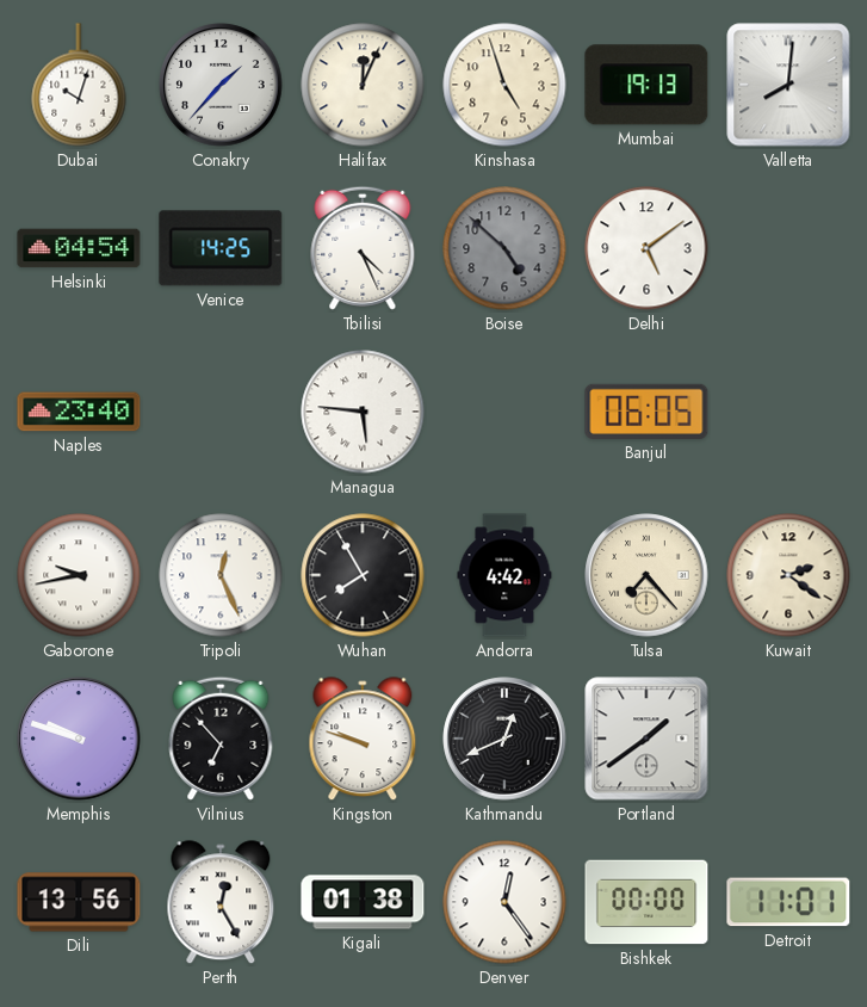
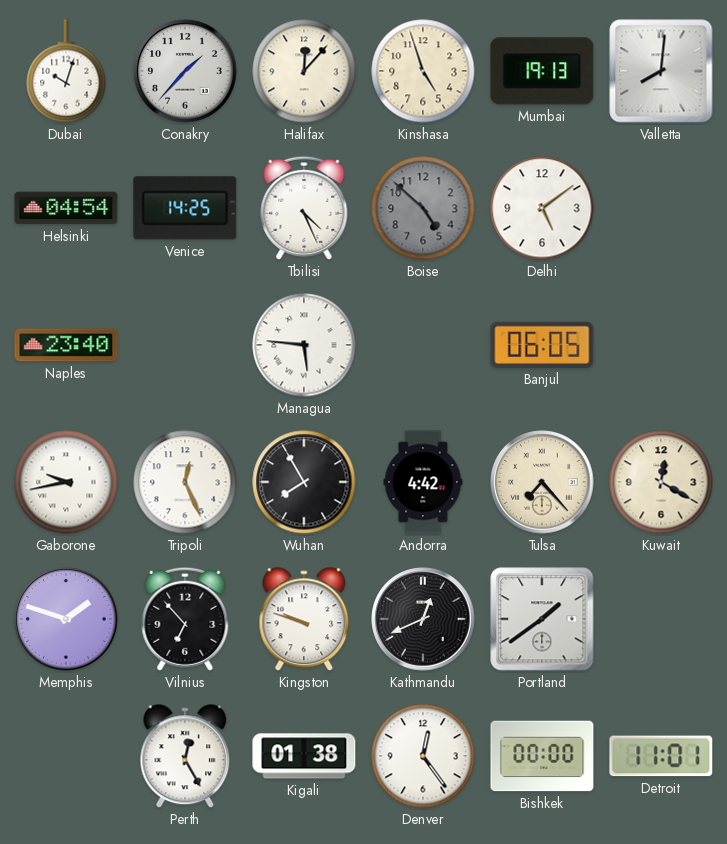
Halifax: 12:04 -> 12:07 (304, 71)
Kuwait: 2:21 -> 12:20 (661, 482)
Memphis: 9:48 -> 1:48 (66, 619)
Dili: 13:56 -> none (79, 902)
